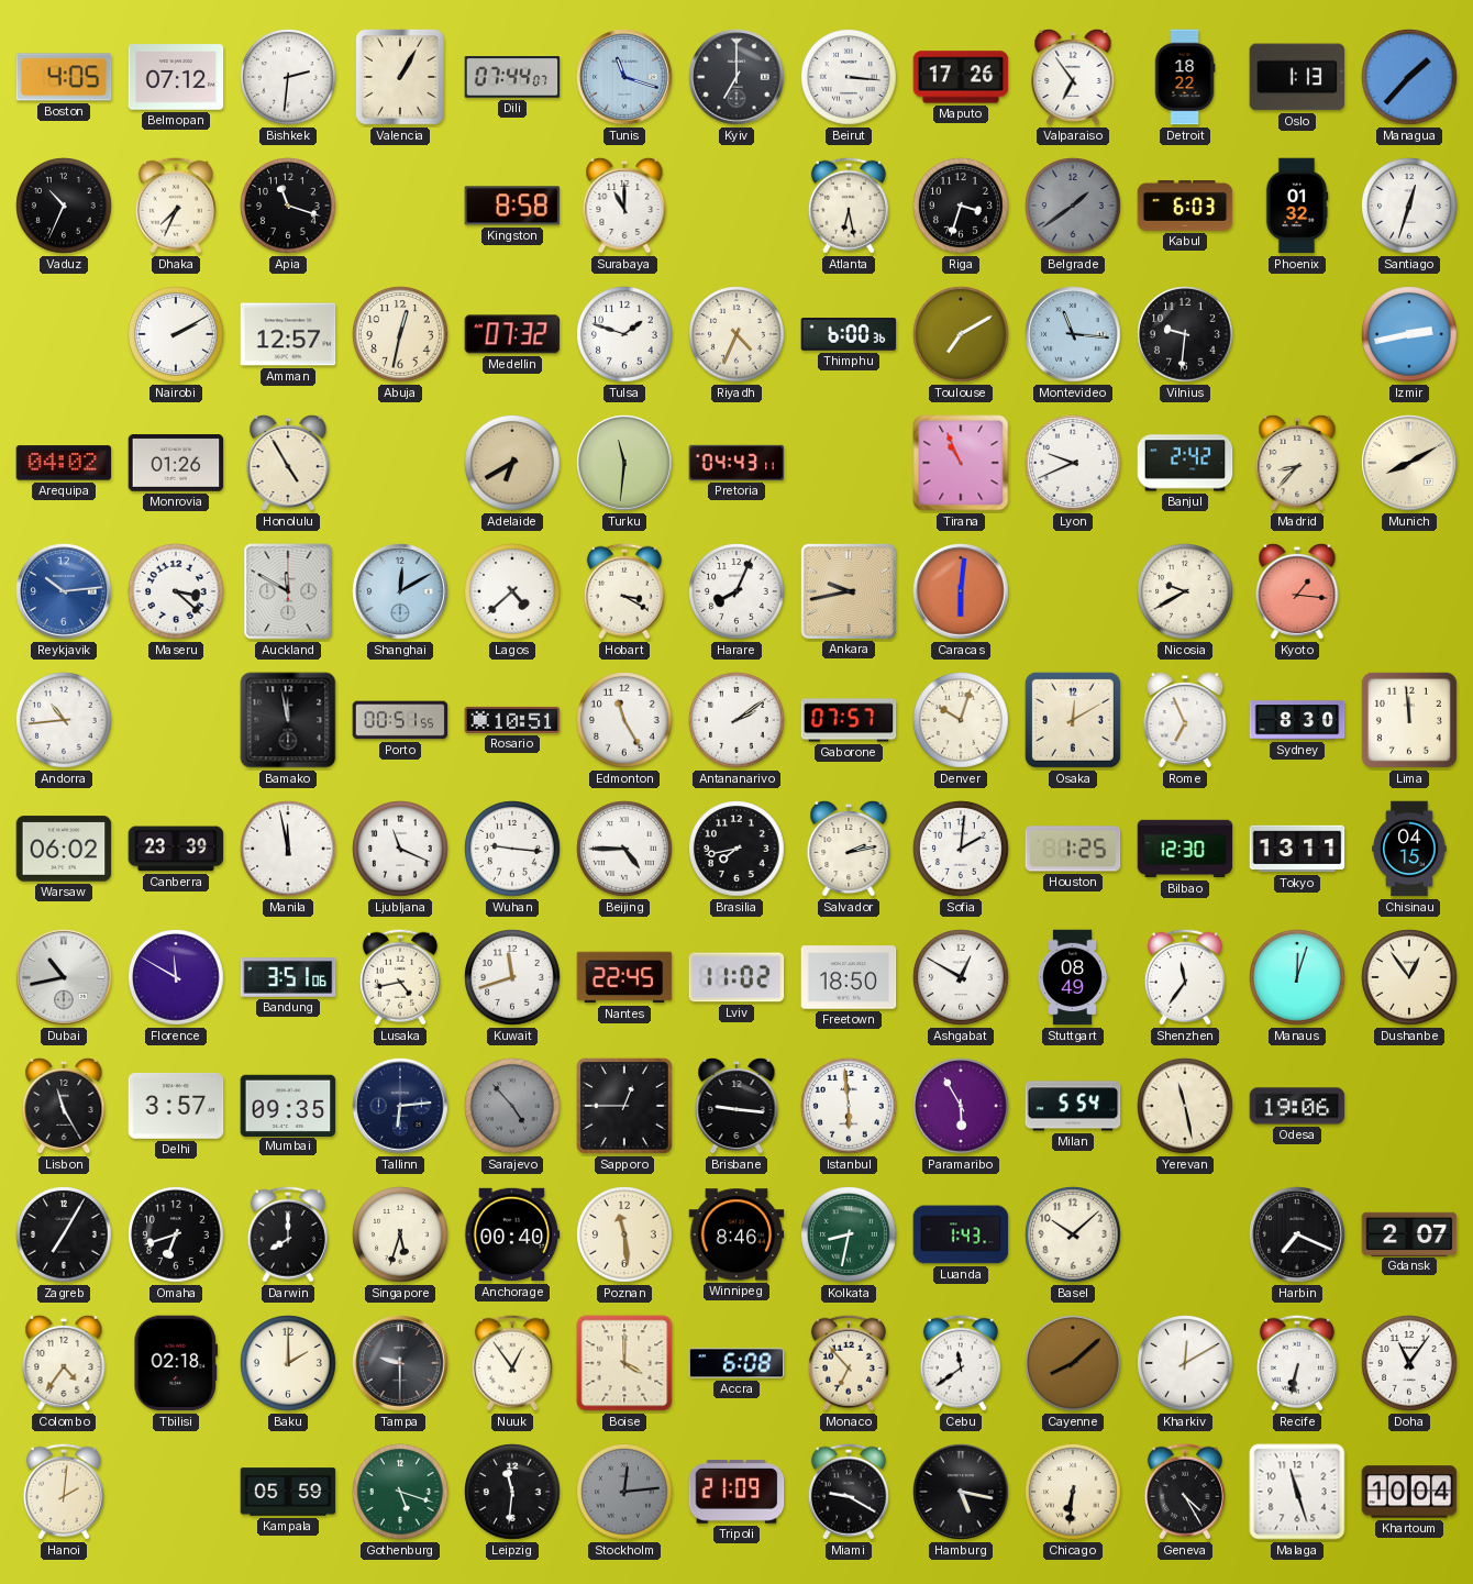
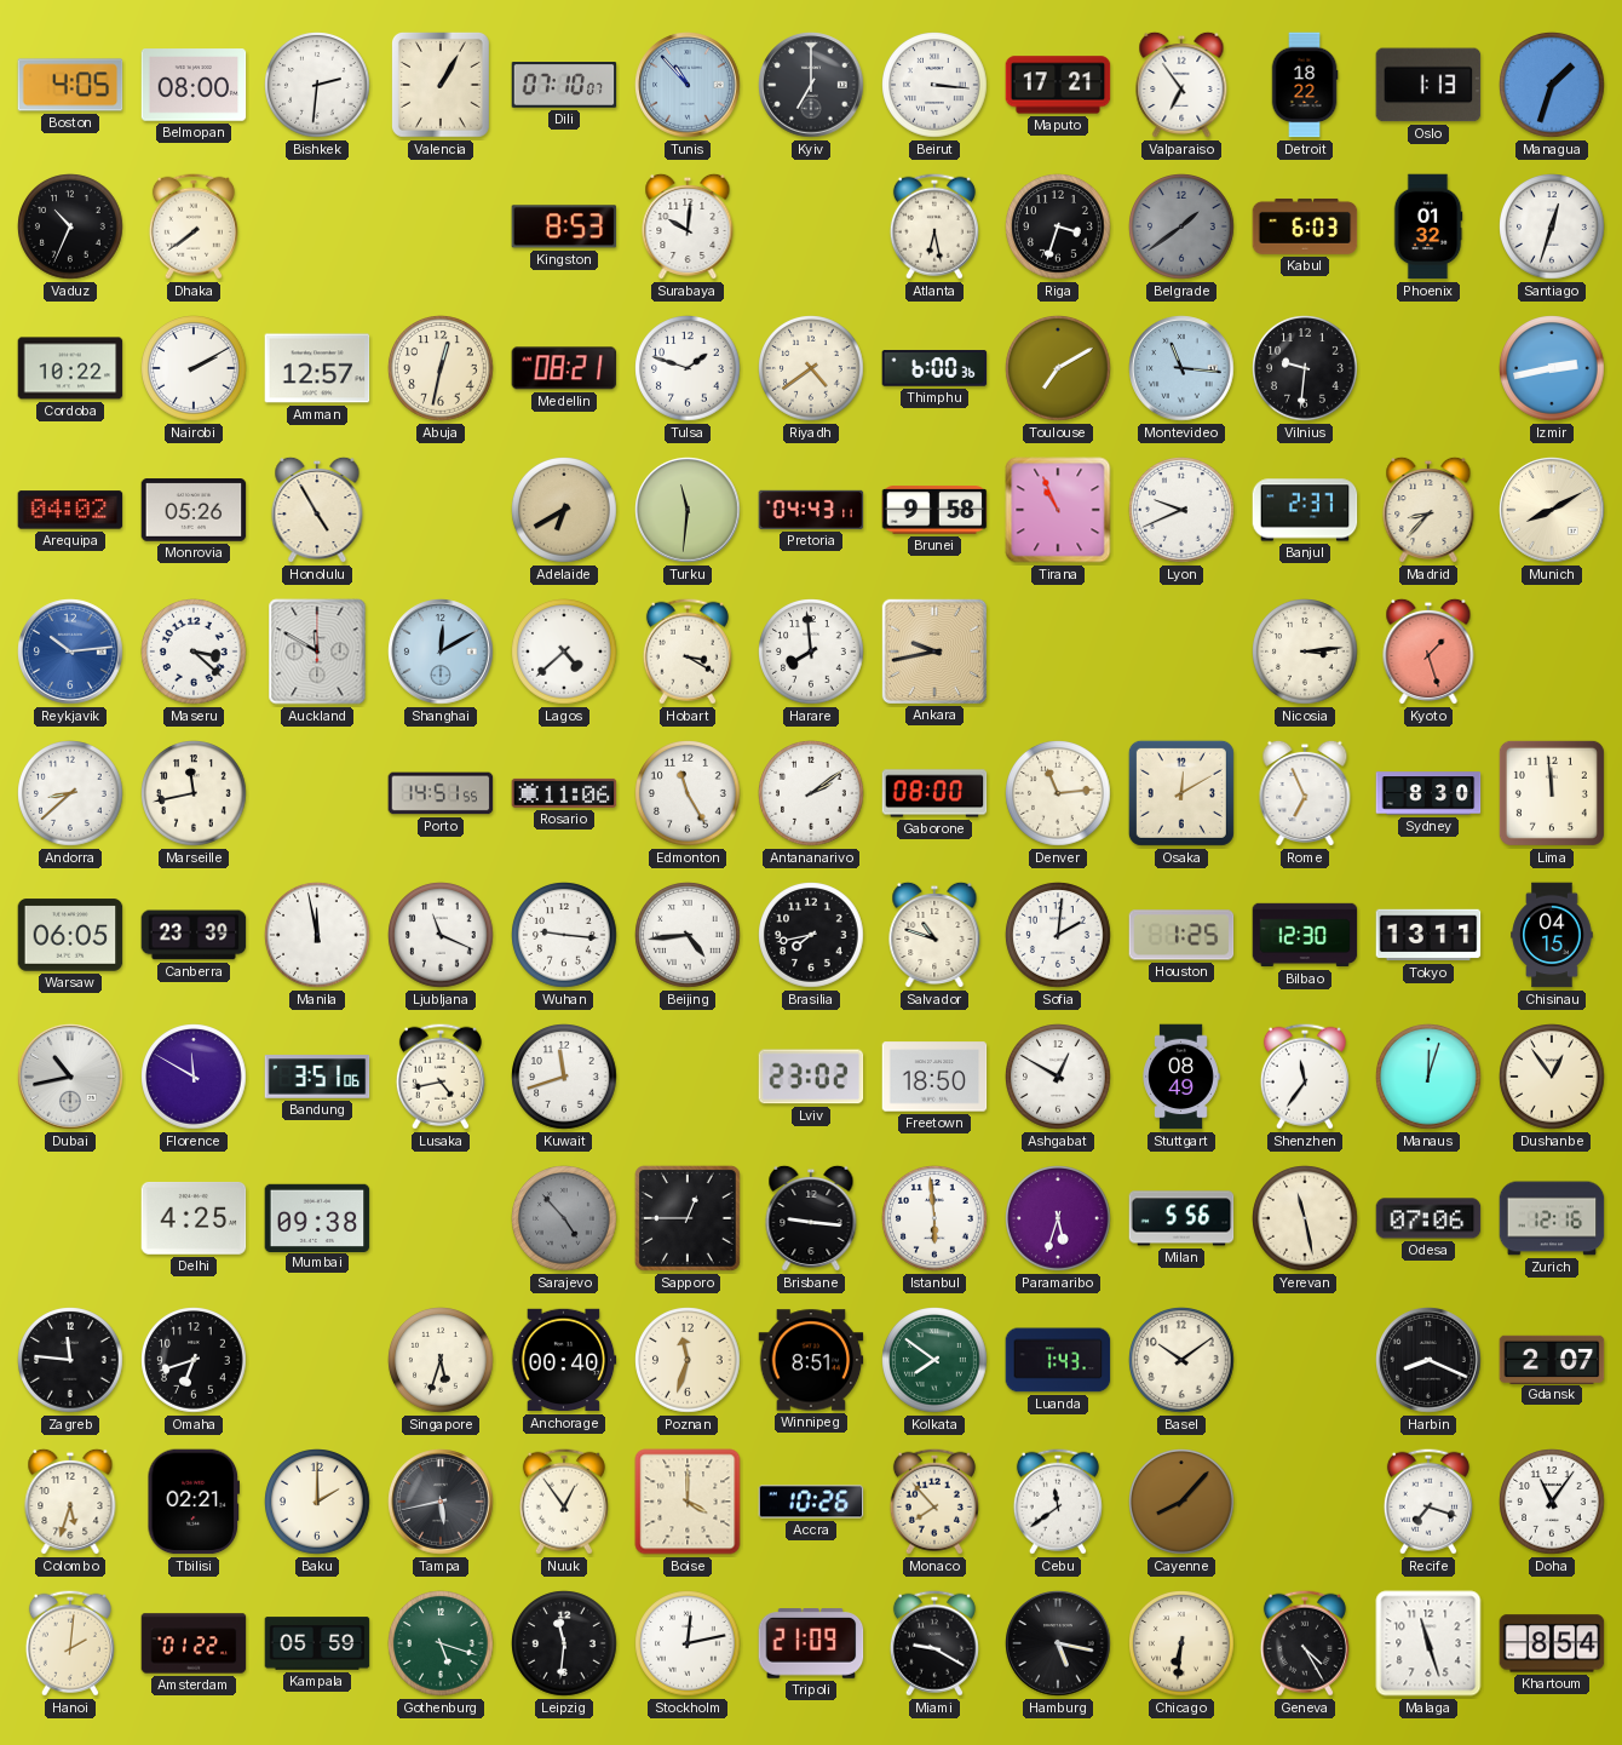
Belmopan: 07:12 -> 08:00 (194, 85)
Dili: 07:44 -> 07:10 (564, 85)
Tunis: 11:18 -> 10:53 (688, 85)
Maputo: 17:26 -> 17:21 (1058, 85)
Managua: 1:37 -> 1:33 (1552, 85)
Dhaka: 7:34 -> 7:39 (194, 226)
Apia: 11:18 -> none (288, 206)
Kingston: 8:58 -> 8:53 (564, 226)
Surabaya: 11:00 -> 10:01 (688, 226)
Cordoba: none -> 10:22 (70, 368)
Medellin: 07:32 -> 08:21 (564, 368)
Riyadh: 4:34 -> 4:39 (811, 368)
Monrovia: 01:26 -> 05:26 (194, 510)
Brunei: none -> 9:58 (934, 510)
Banjul: 2:42 -> 2:37 (1305, 510)
Harare: 8:04 -> 7:59 (811, 651)
Caracas: 6:01 -> none (961, 591)
Nicosia: 9:40 -> 3:14 (1305, 651)
Kyoto: 1:16 -> 1:27 (1428, 651)
Andorra: 10:44 -> 8:38 (70, 793)
Marseille: none -> 11:43 (194, 793)
Bamako: 11:58 -> none (288, 720)
Porto: 00:51 -> 14:51 (441, 793)
Rosario: 10:51 -> 11:06 (564, 793)
Gaborone: 07:57 -> 08:00 (934, 793)
Denver: 10:03 -> 11:14 (1058, 793)
Warsaw: 06:02 -> 06:05 (70, 935)
Beijing: 4:45 -> 4:44 (688, 935)
Salvador: 2:13 -> 10:48 (934, 935)
Nantes: 22:45 -> none (624, 977)
Lviv: 11:02 -> 23:02 (811, 1077)
Lisbon: 11:25 -> none (64, 1106)
Delhi: 3:57 -> 4:25 (194, 1218)
Mumbai: 09:35 -> 09:38 (317, 1217)
Tallinn: 6:14 -> none (400, 1106)
Paramaribo: 5:55 -> 5:33 (1058, 1218)
Milan: 5:54 -> 5:56 (1181, 1218)
Odesa: 19:06 -> 07:06 (1428, 1218)
Zurich: none -> 12:16 (1552, 1218)
Zagreb: 7:05 -> 11:46 (70, 1360)
Darwin: 8:00 -> none (288, 1234)
Poznan: 11:29 -> 11:33 (688, 1360)
Winnipeg: 8:46 -> 8:51 (811, 1360)
Kolkata: 8:32 -> 7:51 (934, 1360)
Basel: 10:08 -> 10:09 (1181, 1360)
Harbin: 7:19 -> 8:19 (1428, 1360)
Colombo: 4:36 -> 5:33 (70, 1502)
Tbilisi: 02:18 -> 02:21 (192, 1502)
Tampa: 9:30 -> 5:43 (441, 1502)
Accra: 6:08 -> 10:26 (811, 1502)
Monaco: 6:53 -> 7:53 (934, 1502)
Cayenne: 8:08 -> 8:07 (1181, 1502)
Kharkiv: 12:10 -> none (1185, 1363)
Recife: 6:32 -> 7:18 (1428, 1502)
Amsterdam: none -> 01:22 (194, 1643)
Stockholm: 12:14 -> 12:13 (688, 1643)
Stockholm dial: grey -> white (688, 1643)
Khartoum: 10:04 -> 8:54 (1552, 1643)
